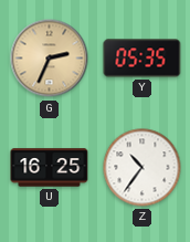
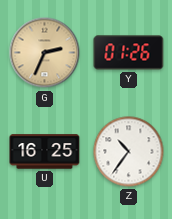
Y: 05:35 -> 01:26 (129, 53)
